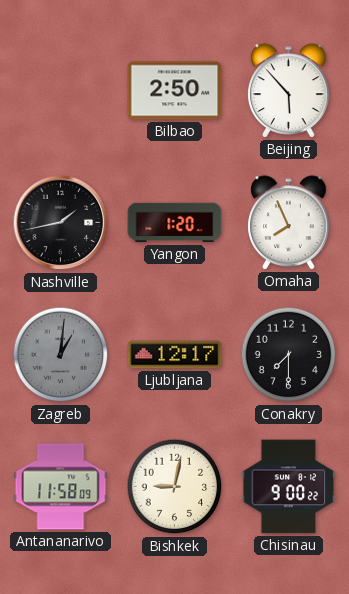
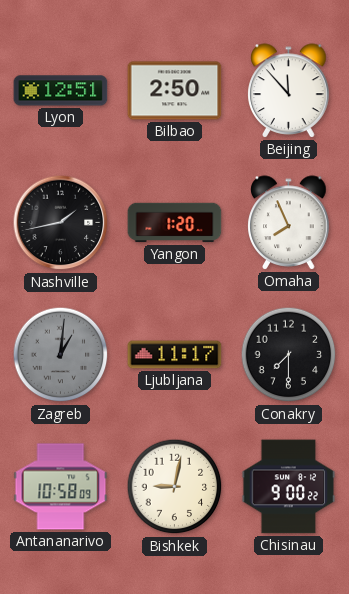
Lyon: none -> 12:51 (61, 91)
Beijing: 5:53 -> 11:53 (289, 91)
Ljubljana: 12:17 -> 11:17 (175, 355)
Antananarivo: 11:58 -> 10:58 (61, 487)
